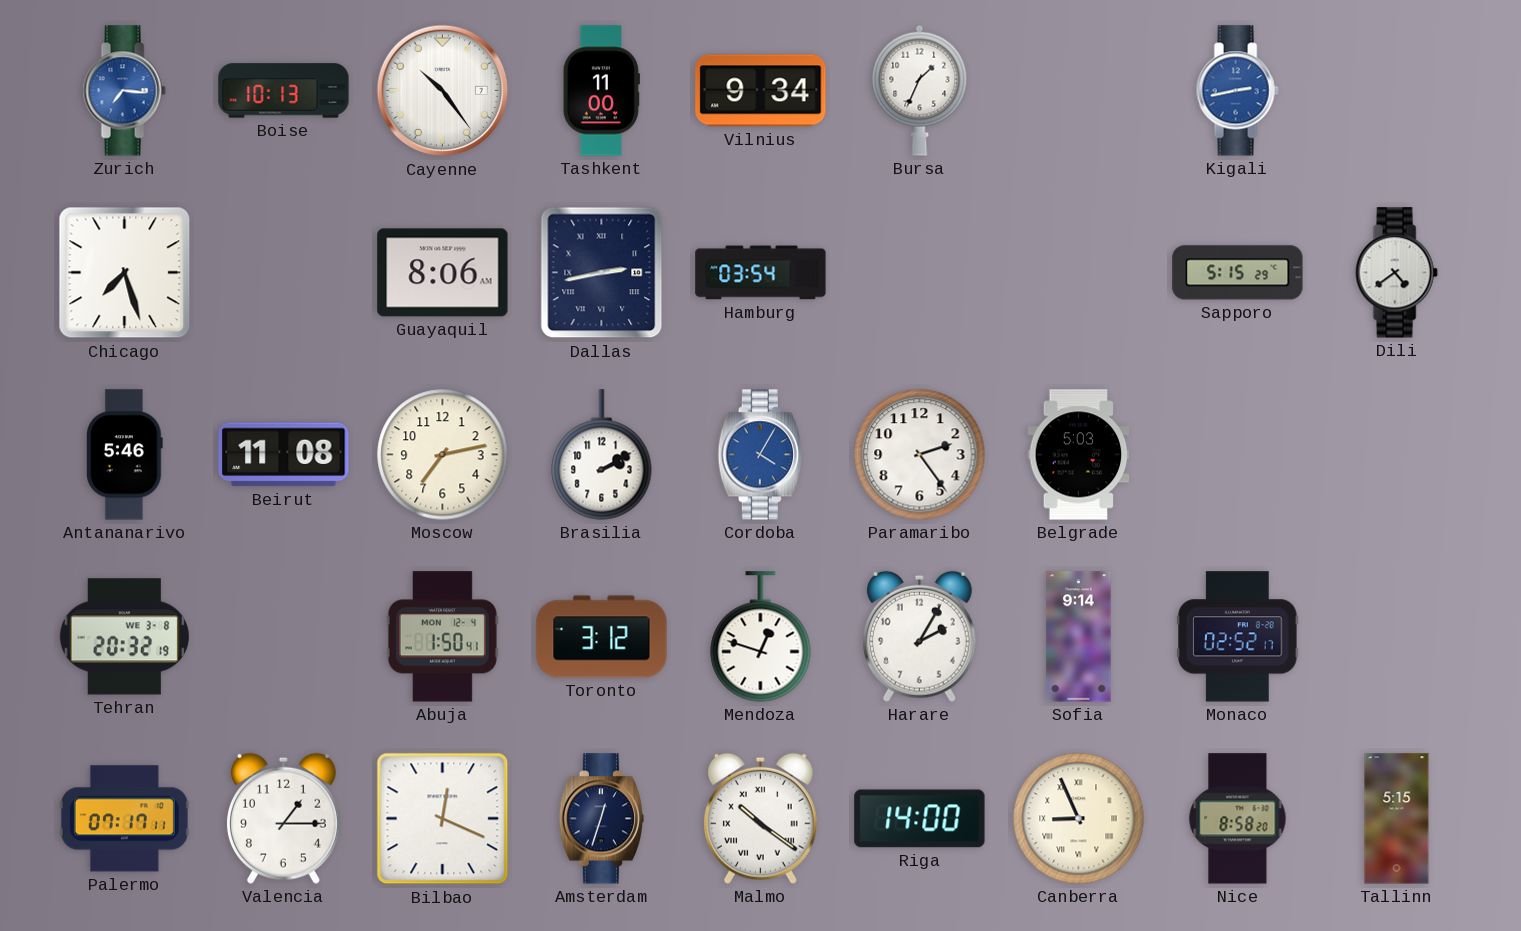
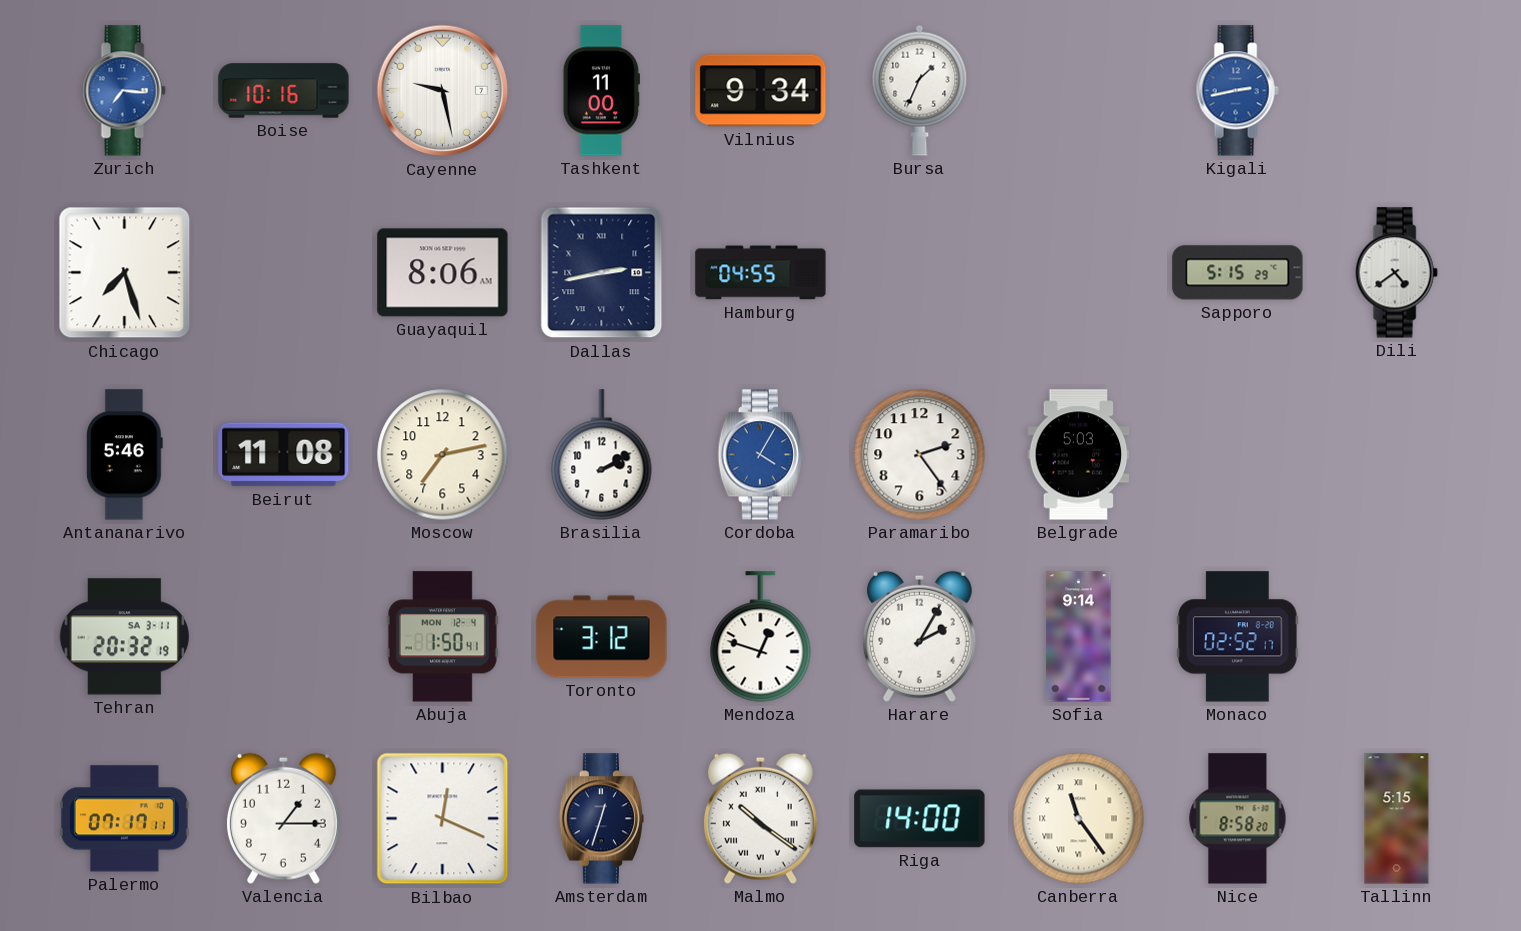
Boise: 10:13 -> 10:16 (284, 91)
Cayenne: 10:24 -> 9:28 (443, 91)
Hamburg: 03:54 -> 04:55 (761, 273)
Tehran date: WE 3-8 -> SA 3-11 (124, 637)
Canberra: 8:56 -> 11:24 (1079, 819)
